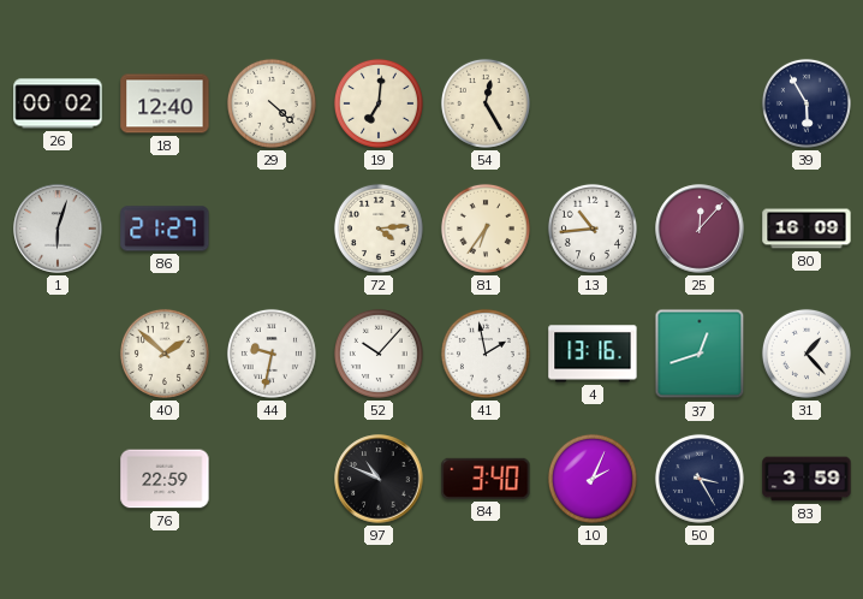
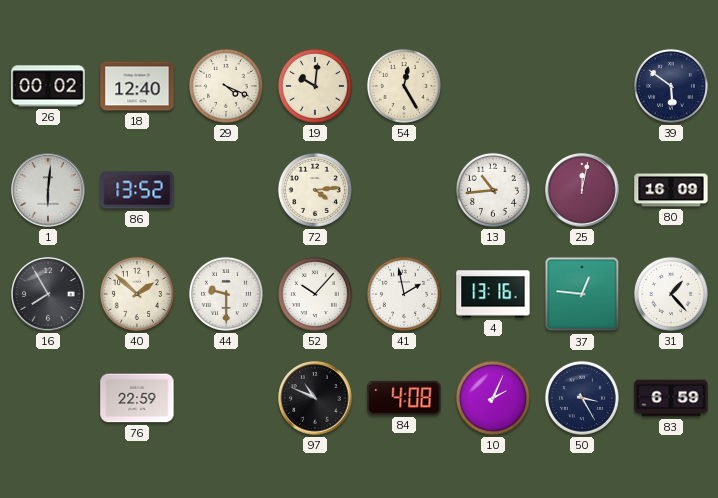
29: 4:22 -> 4:19 (226, 86)
19: 7:01 -> 10:01 (315, 86)
39: 5:55 -> 5:51 (671, 86)
1: 6:03 -> 6:01 (48, 190)
86: 21:27 -> 13:52 (137, 190)
81: 6:36 -> none (486, 229)
25: 12:07 -> 12:02 (582, 190)
16: none -> 7:55 (48, 294)
44: 9:32 -> 9:30 (226, 294)
37: 12:42 -> 12:46 (582, 294)
84: 3:40 -> 4:08 (404, 398)
83: 3:59 -> 6:59 (671, 398)
